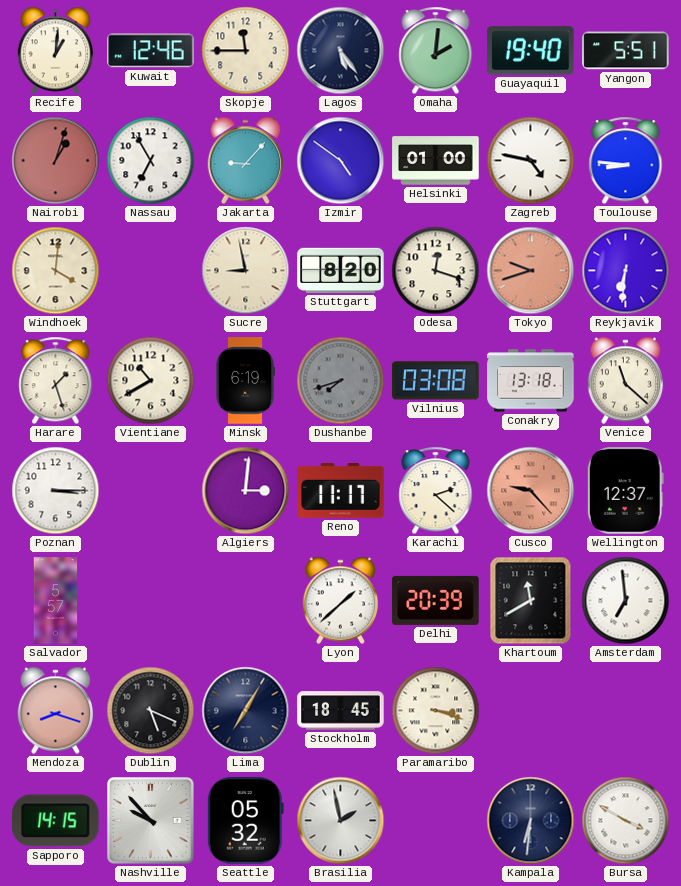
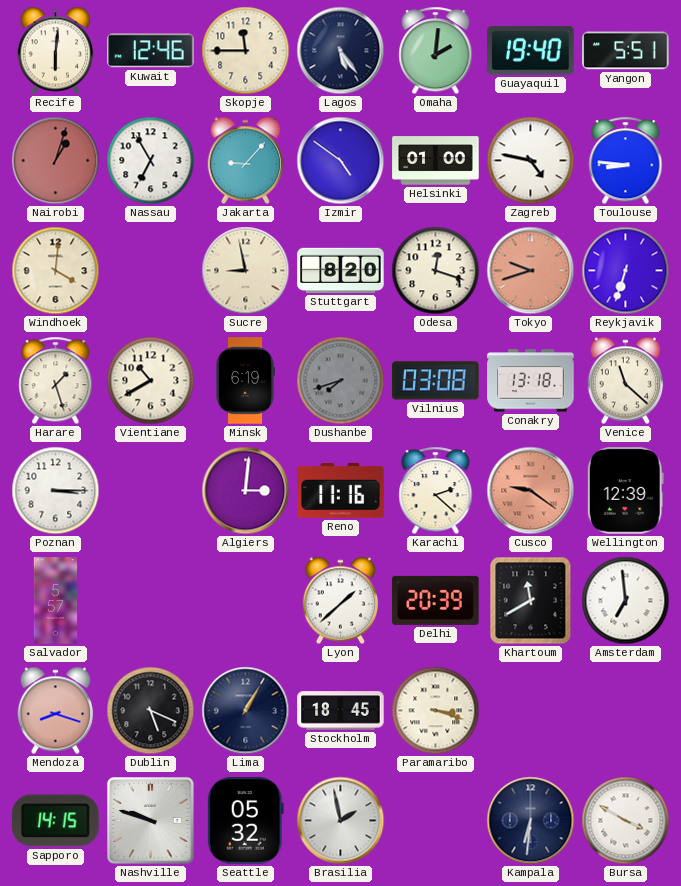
Recife: 1:01 -> 6:01 (56, 51)
Reykjavik: 6:31 -> 6:33 (626, 271)
Reno: 11:17 -> 11:16 (341, 491)
Cusco: 9:23 -> 9:21 (531, 491)
Wellington: 12:37 -> 12:39 (625, 491)
Lima: 7:05 -> 1:05 (246, 711)
Nashville: 9:53 -> 9:48 (151, 821)
